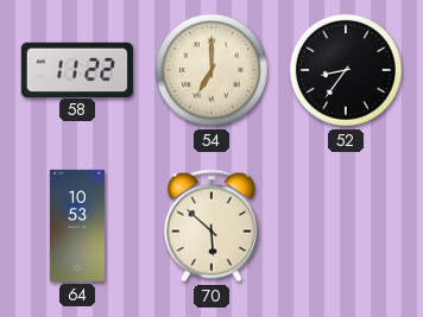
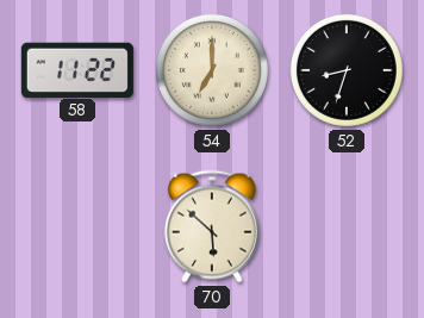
52: 8:36 -> 8:33 (347, 70)
64: 10:53 -> none (77, 226)
